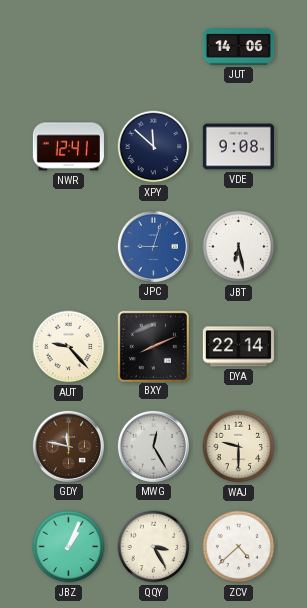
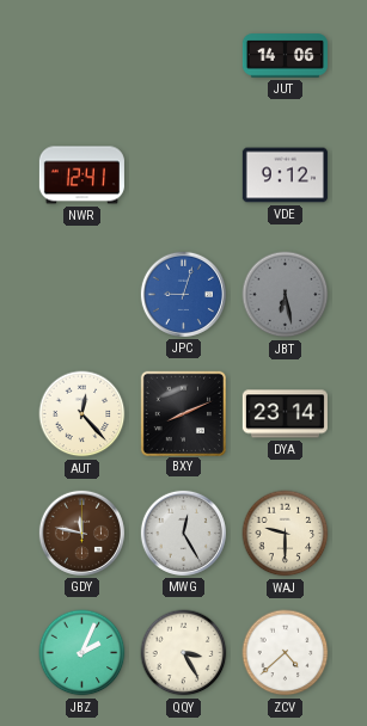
XPY: 11:52 -> none (154, 147)
VDE: 9:08 -> 9:12 (285, 176)
JBT dial: white -> grey (286, 295)
AUT: 9:23 -> 12:23 (82, 414)
DYA: 22:14 -> 23:14 (285, 414)
JBZ: 1:04 -> 2:04 (82, 653)
